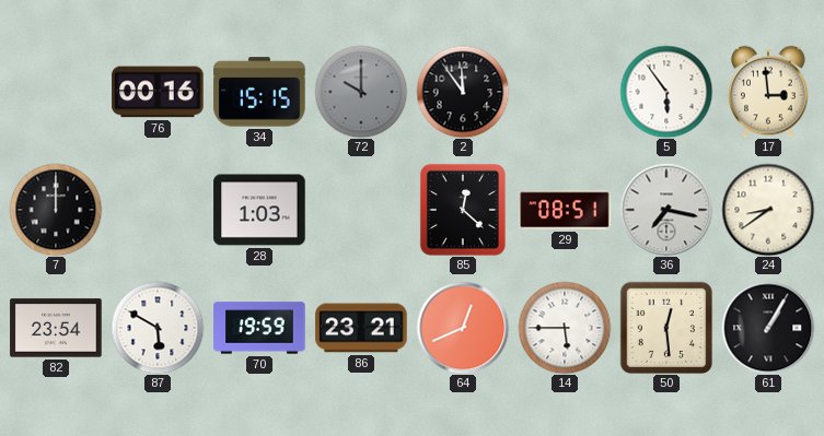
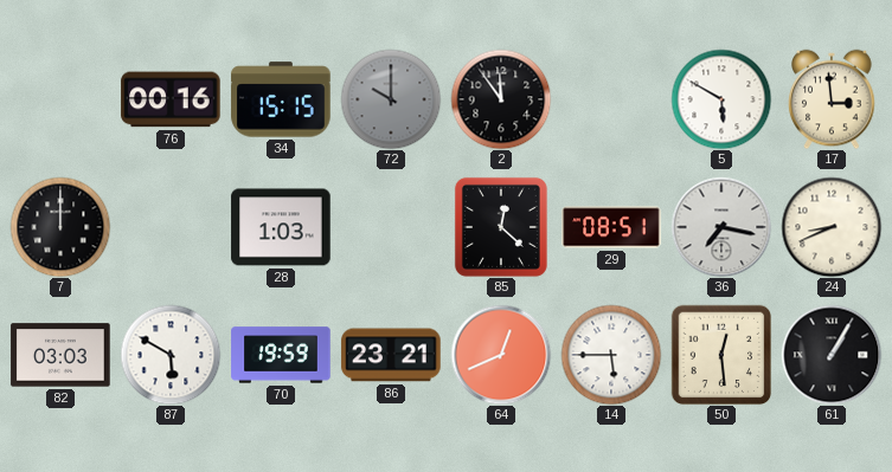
5: 5:54 -> 5:50 (721, 99)
24: 8:39 -> 8:41 (832, 227)
82: 23:54 -> 03:03 (60, 355)
